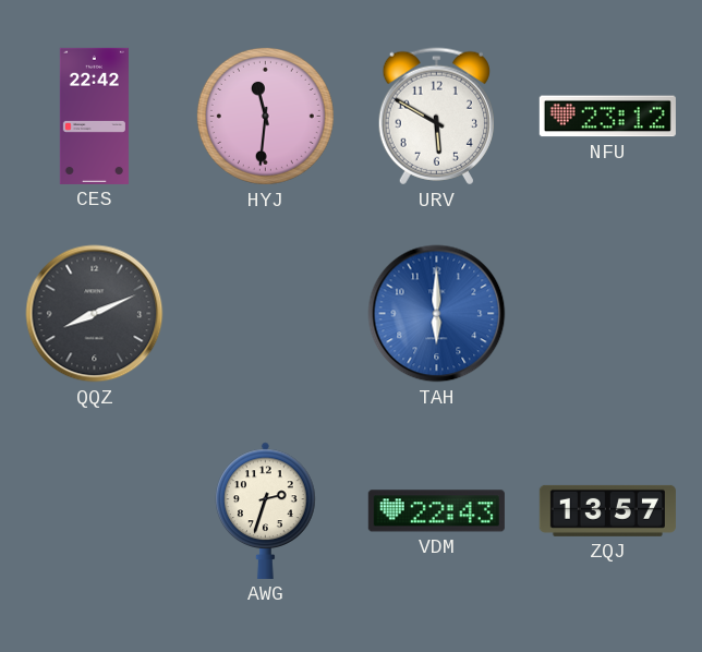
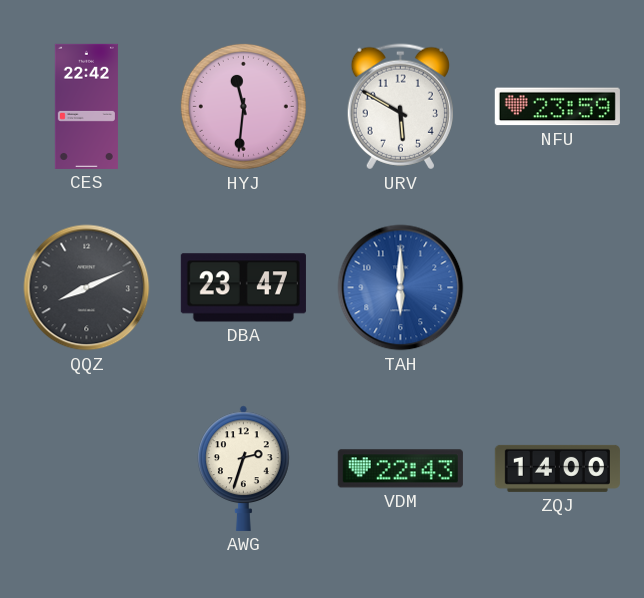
NFU: 23:12 -> 23:59 (557, 107)
DBA: none -> 23:47 (243, 288)
ZQJ: 13:57 -> 14:00 (557, 468)
